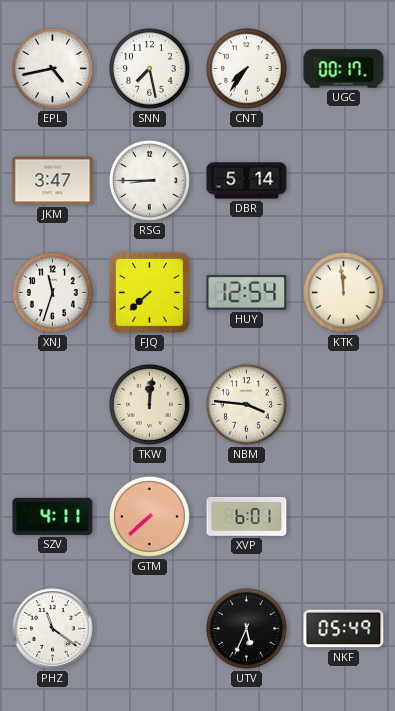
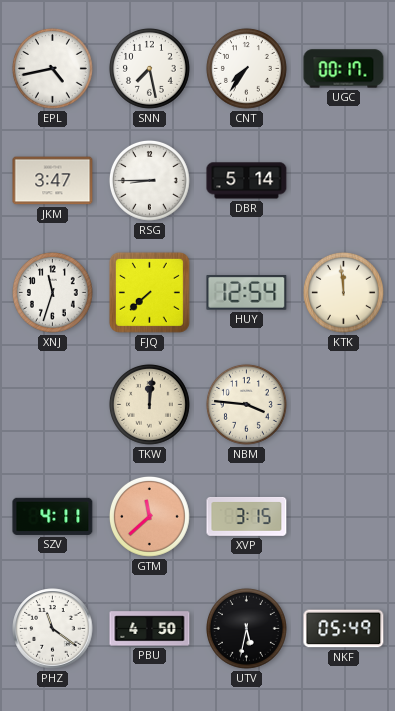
GTM: 7:38 -> 11:38 (149, 516)
XVP: 6:01 -> 3:15 (247, 516)
PBU: none -> 4:50 (150, 629)
UTV: 5:34 -> 5:32 (246, 628)
